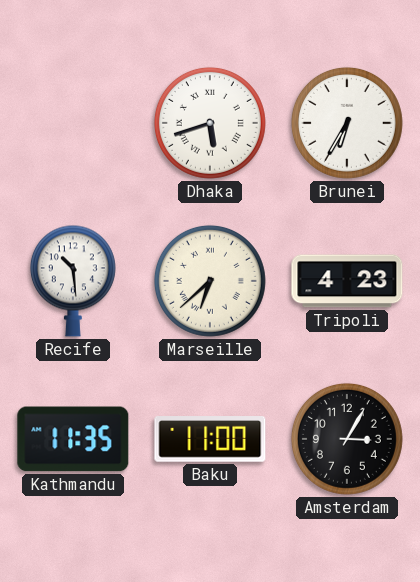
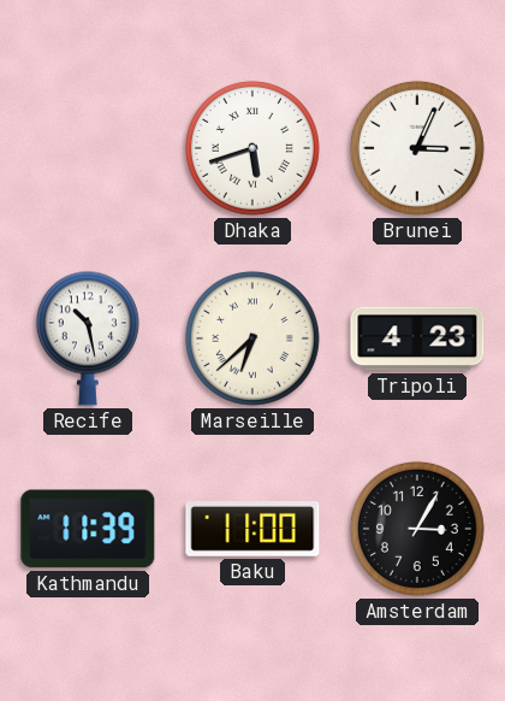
Brunei: 6:35 -> 3:04 (417, 148)
Recife: 10:29 -> 10:28 (88, 338)
Kathmandu: 11:35 -> 11:39 (88, 529)
